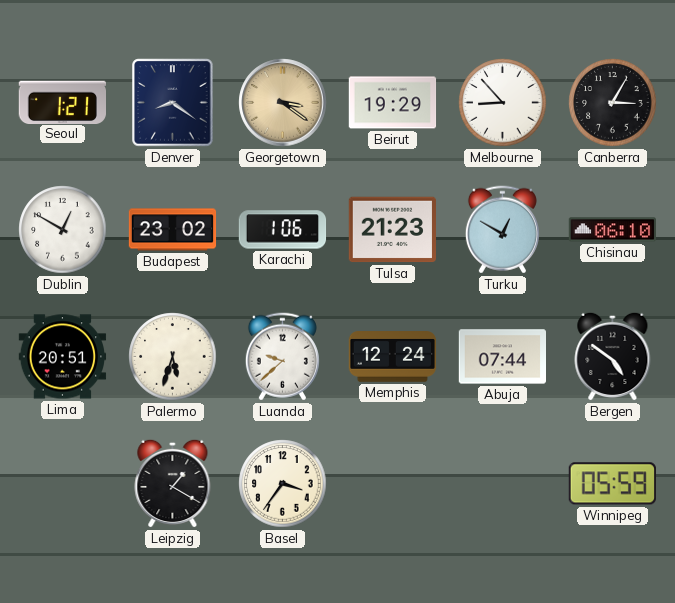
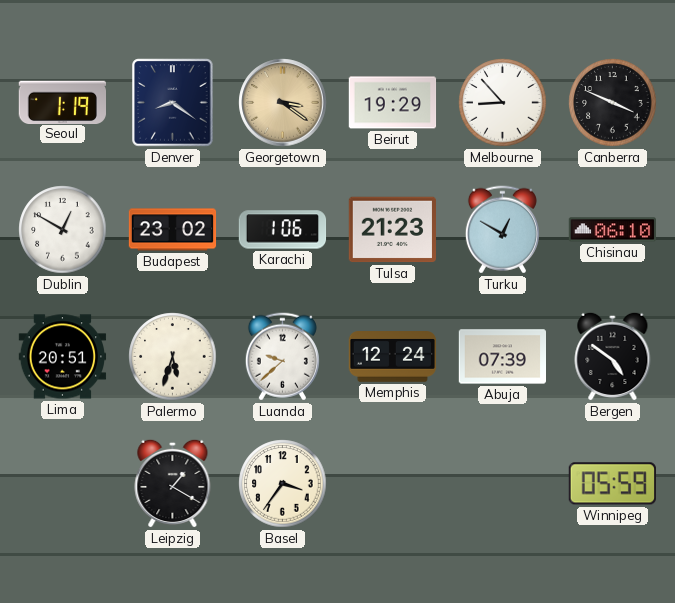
Seoul: 1:21 -> 1:19 (62, 102)
Canberra: 3:05 -> 3:49 (613, 103)
Abuja: 07:44 -> 07:39 (503, 357)
